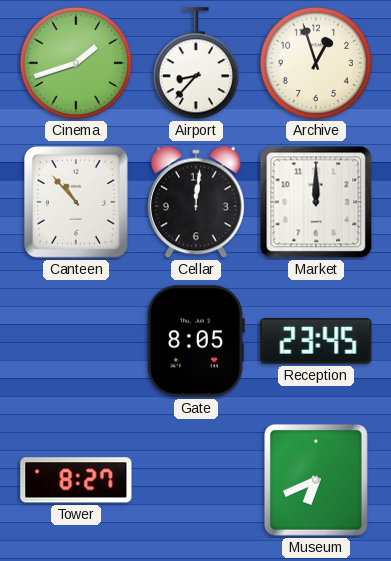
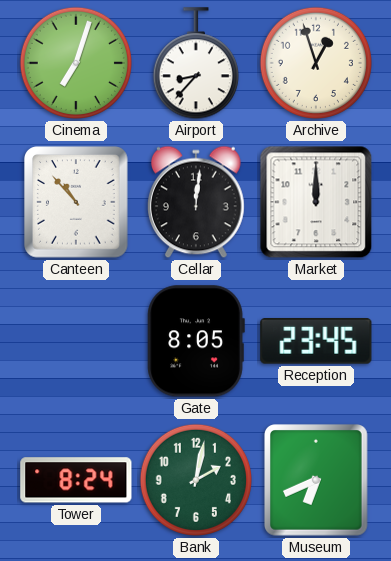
Cinema: 1:42 -> 7:03 (76, 63)
Tower: 8:27 -> 8:24 (76, 480)
Bank: none -> 2:02 (196, 480)
